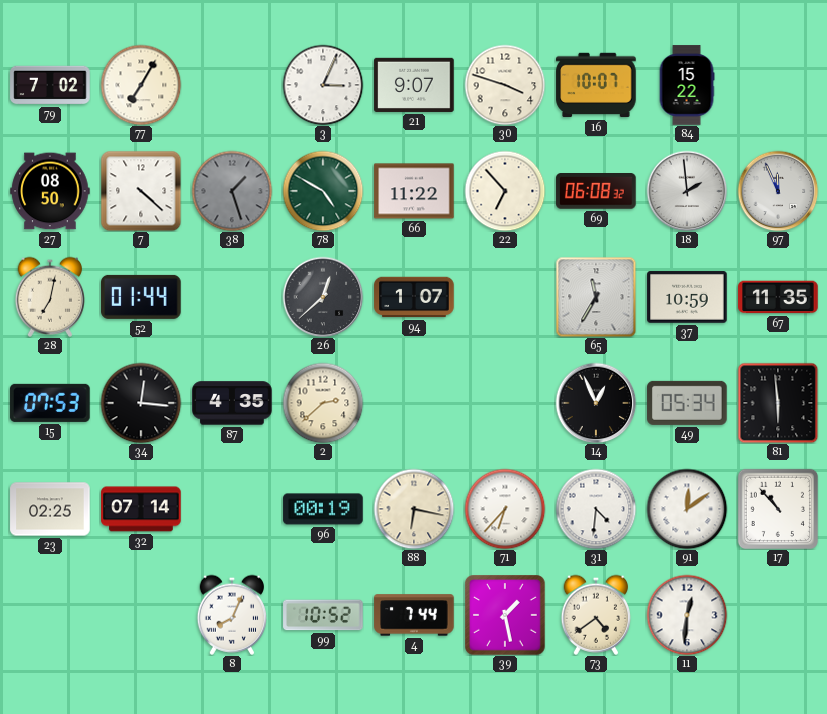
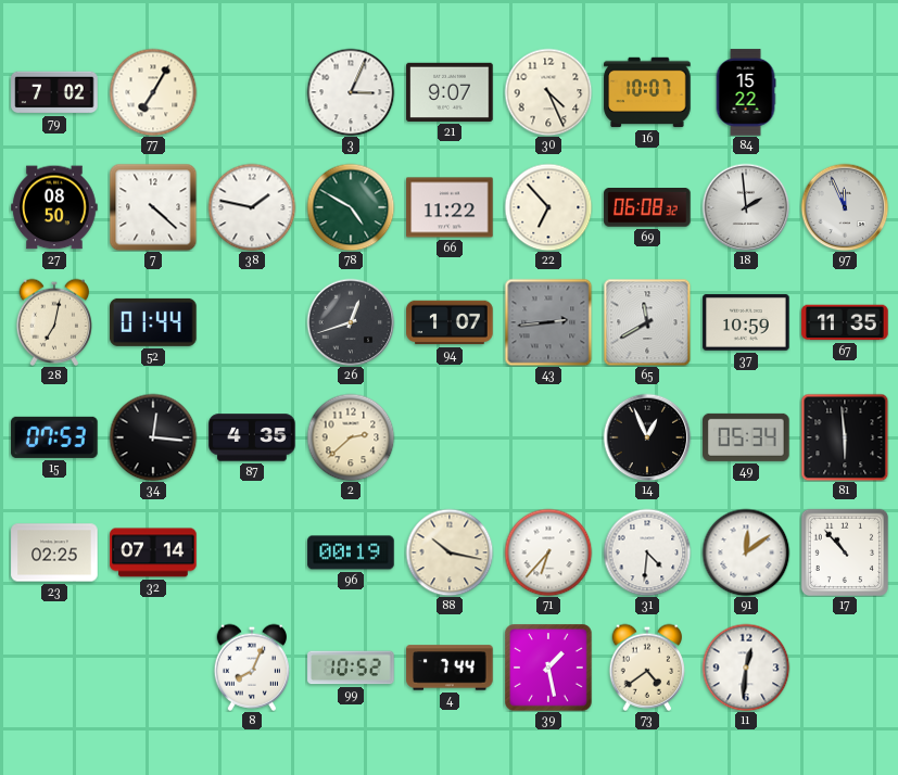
30: 3:48 -> 4:26 (548, 92)
38: 1:27 -> 1:47 (252, 207)
38 dial: grey -> white (252, 207)
26: 12:38 -> 12:42 (351, 322)
43: none -> 2:44 (548, 322)
65: 11:35 -> 11:40 (647, 322)
88: 6:17 -> 10:17 (450, 552)
